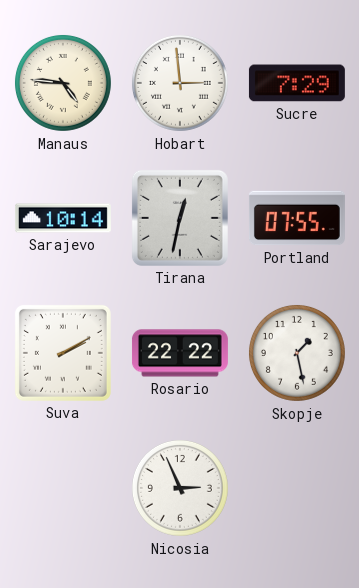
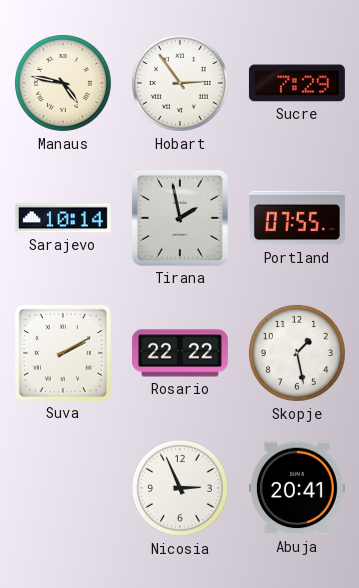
Manaus: 4:46 -> 4:47 (63, 83)
Hobart: 2:59 -> 2:54 (180, 83)
Tirana: 12:32 -> 1:58 (180, 218)
Abuja: none -> 20:41 (297, 488)
